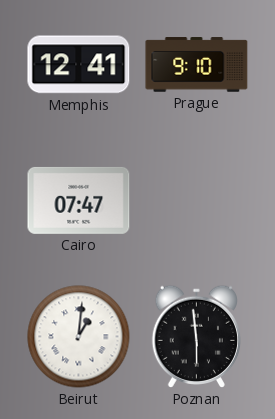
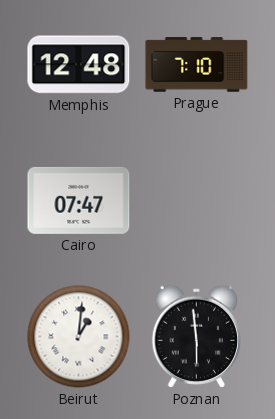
Memphis: 12:41 -> 12:48 (79, 65)
Prague: 9:10 -> 7:10 (197, 65)
